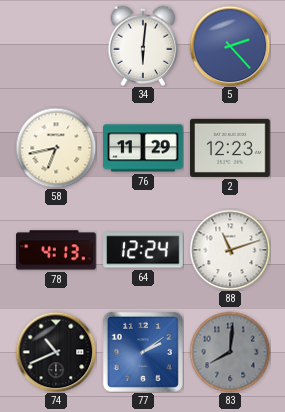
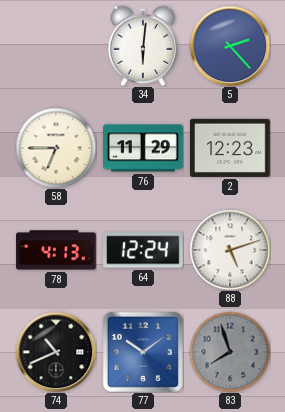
58: 6:43 -> 6:45 (56, 148)
88: 11:12 -> 5:12 (230, 250)
77: 2:09 -> 10:09 (143, 352)
83: 8:01 -> 7:57 (230, 352)
